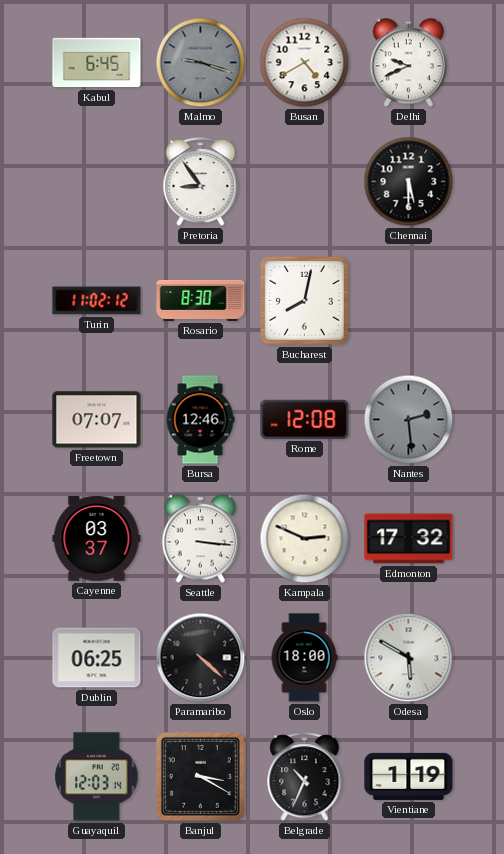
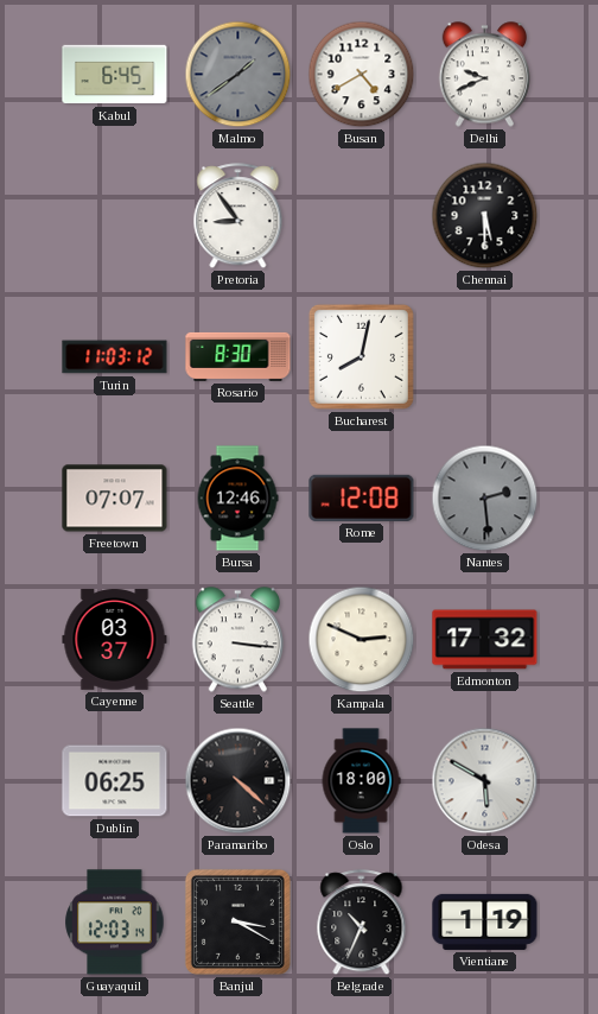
Malmo: 9:18 -> 1:39 (238, 75)
Turin: 11:02 -> 11:03 (115, 357)
